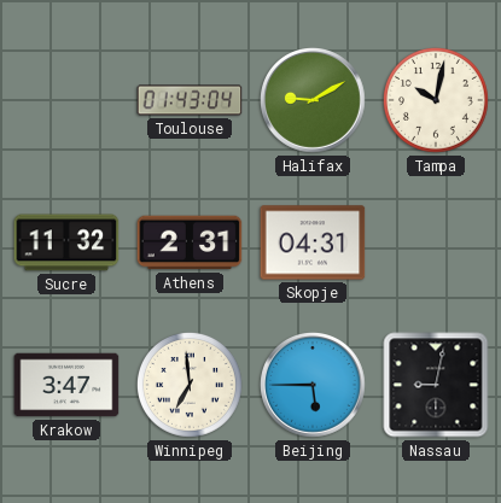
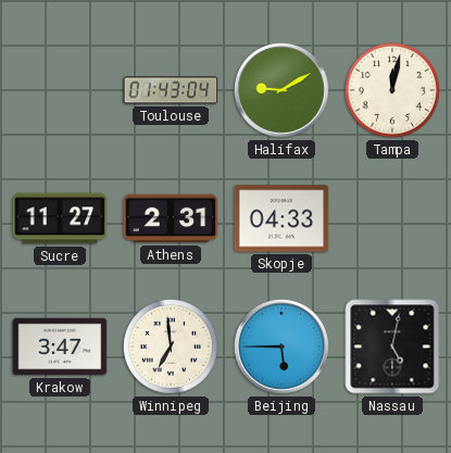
Tampa: 10:02 -> 12:02 (392, 90)
Sucre: 11:32 -> 11:27 (60, 218)
Skopje: 04:31 -> 04:33 (281, 218)
Nassau: 9:02 -> 5:02 (392, 347)
